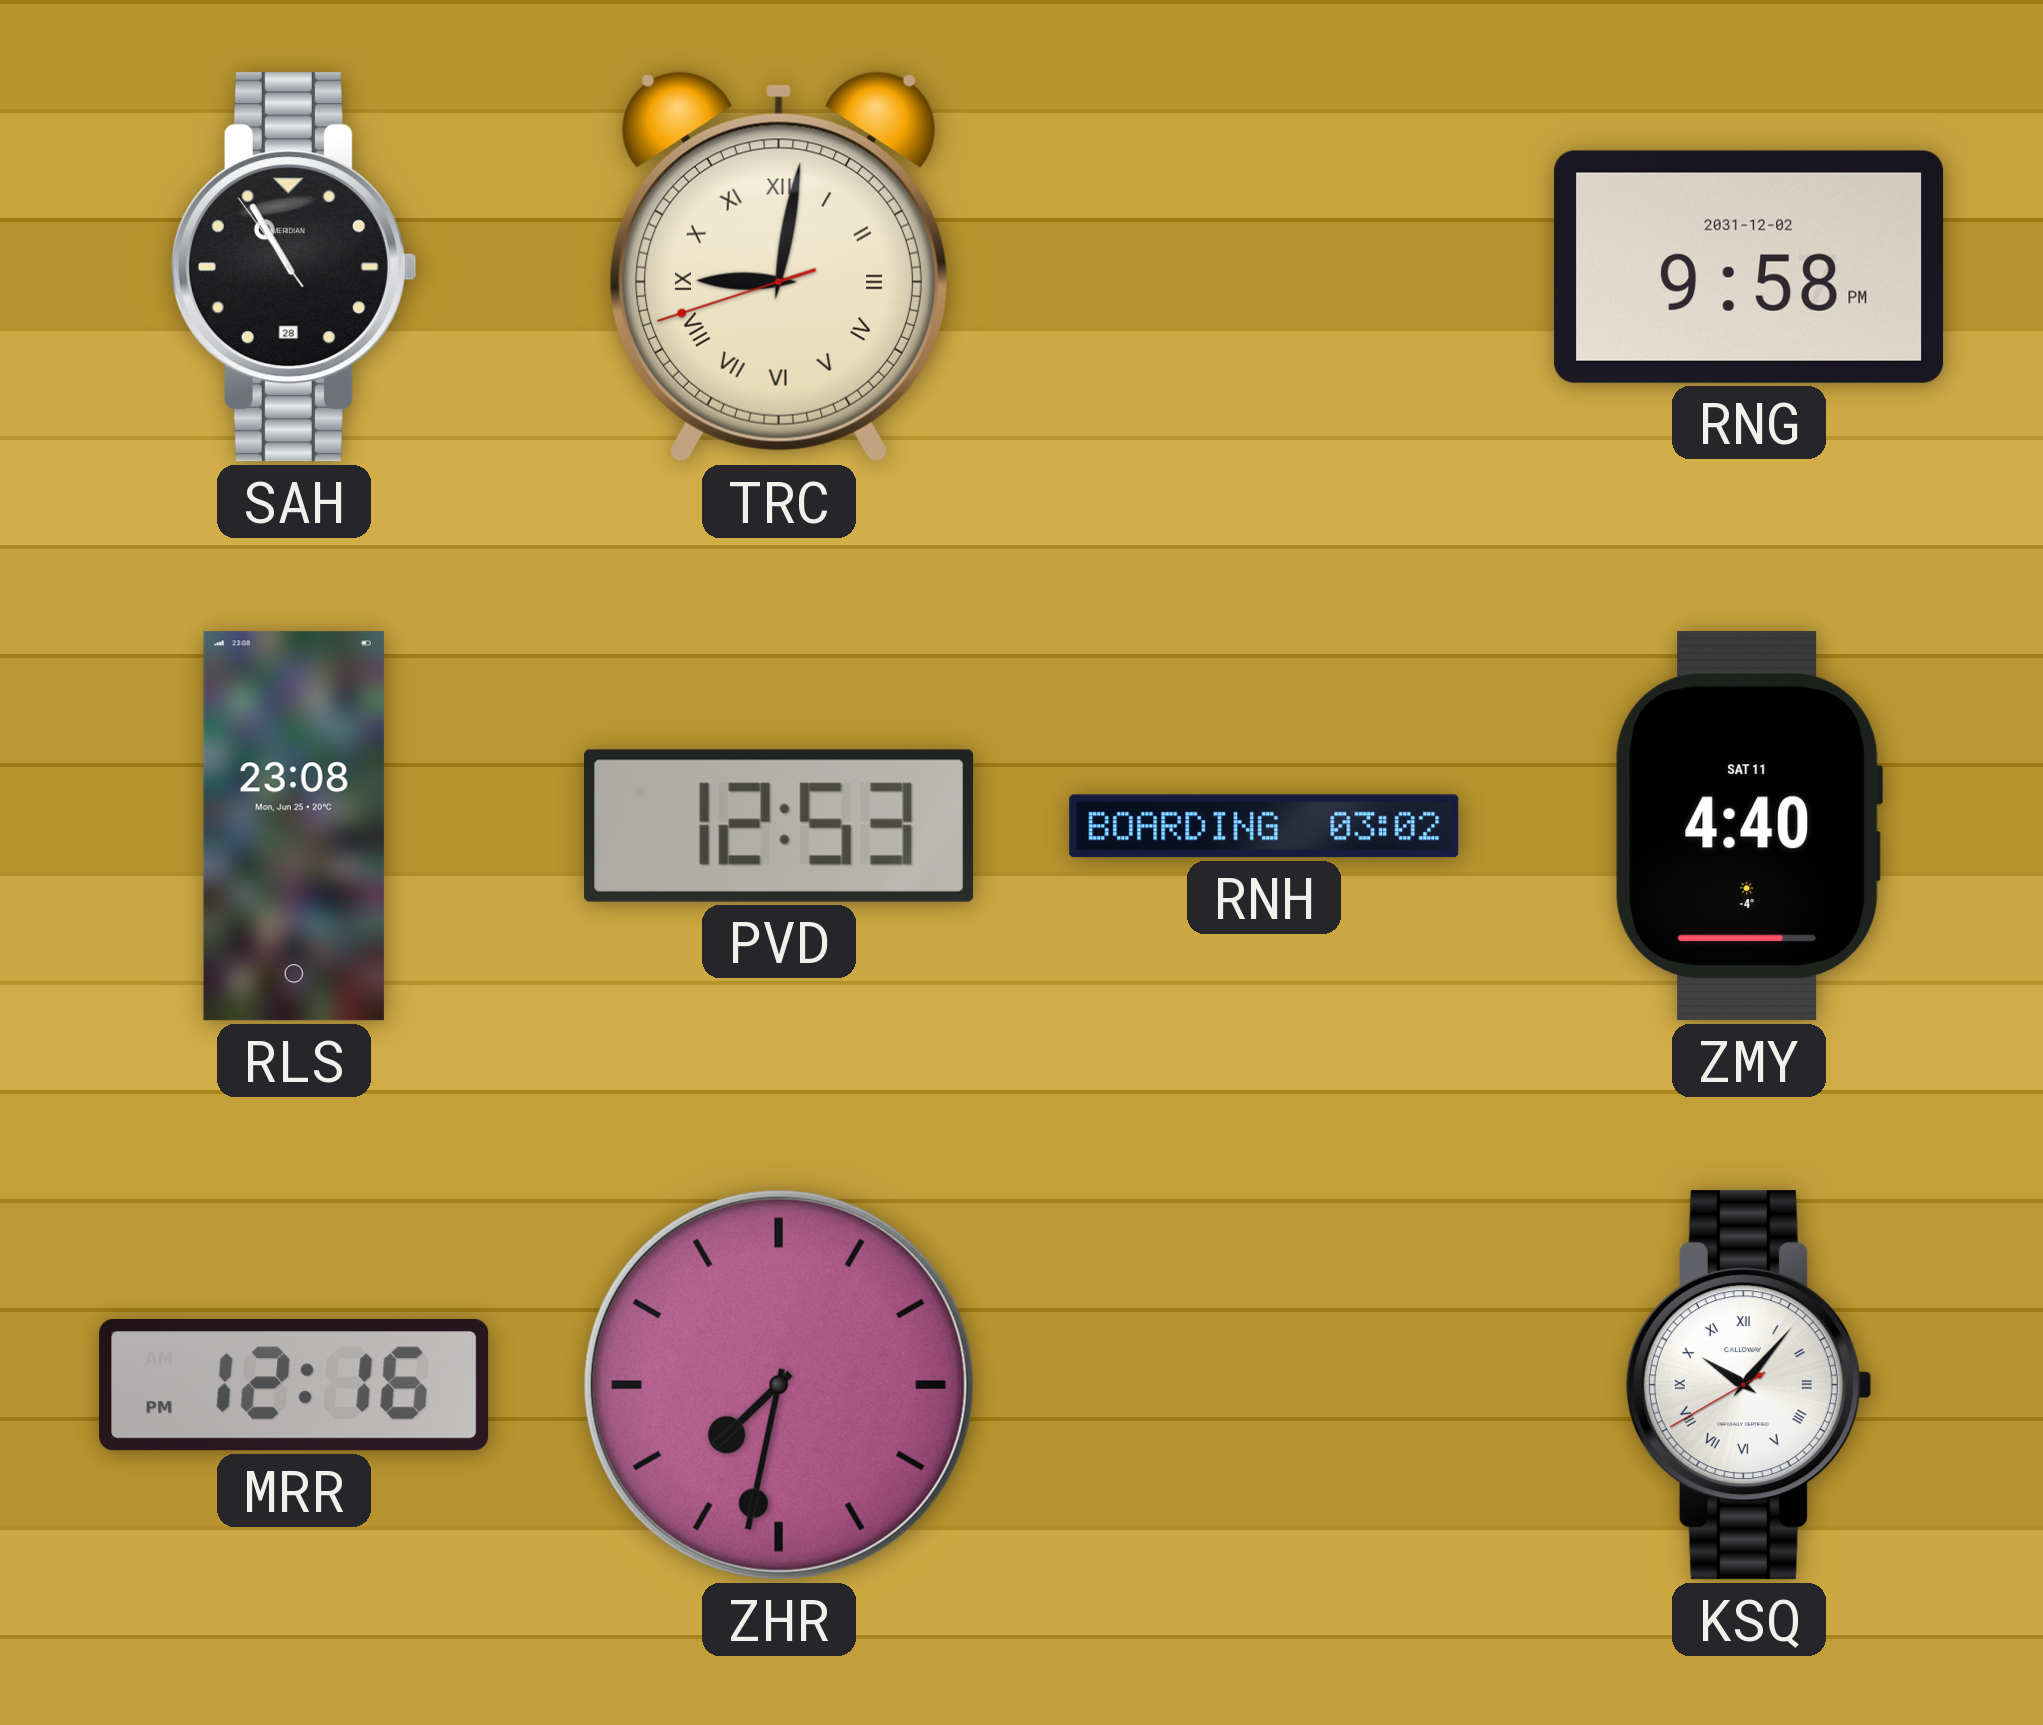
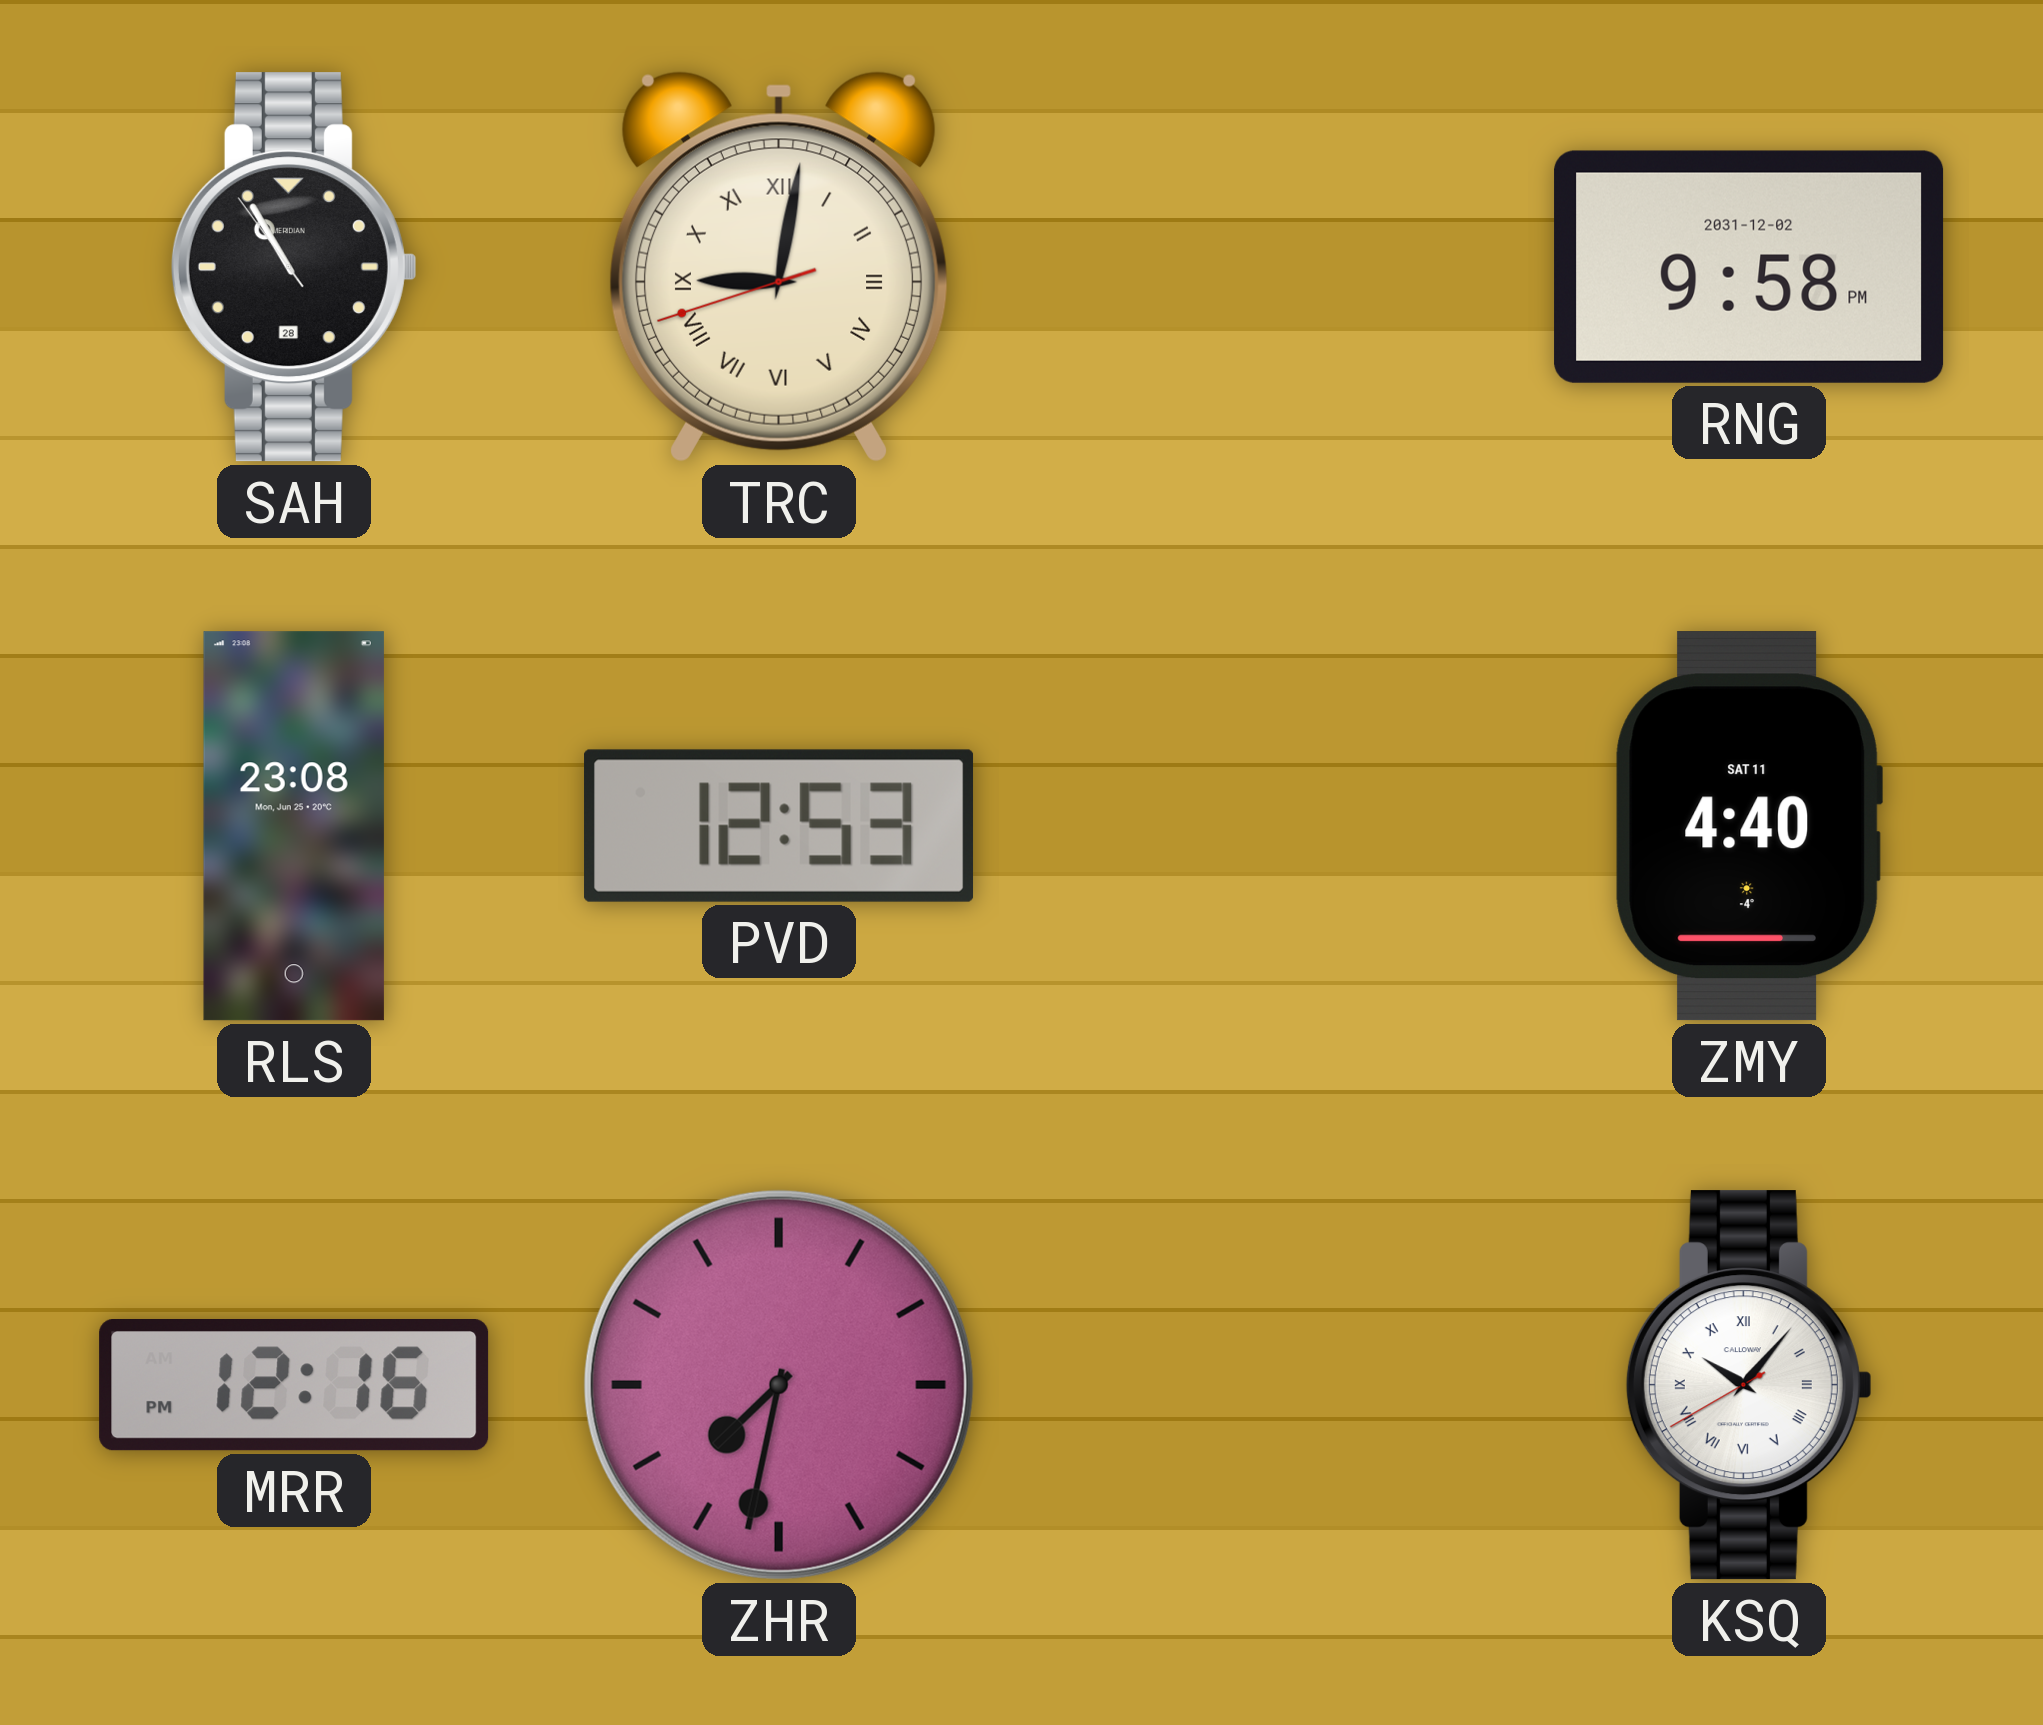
RNH: 03:02 -> none (1264, 826)
